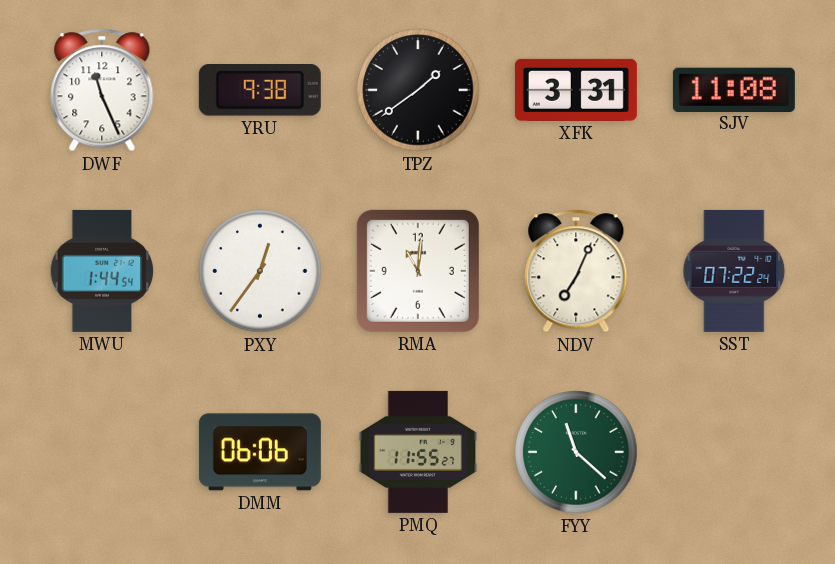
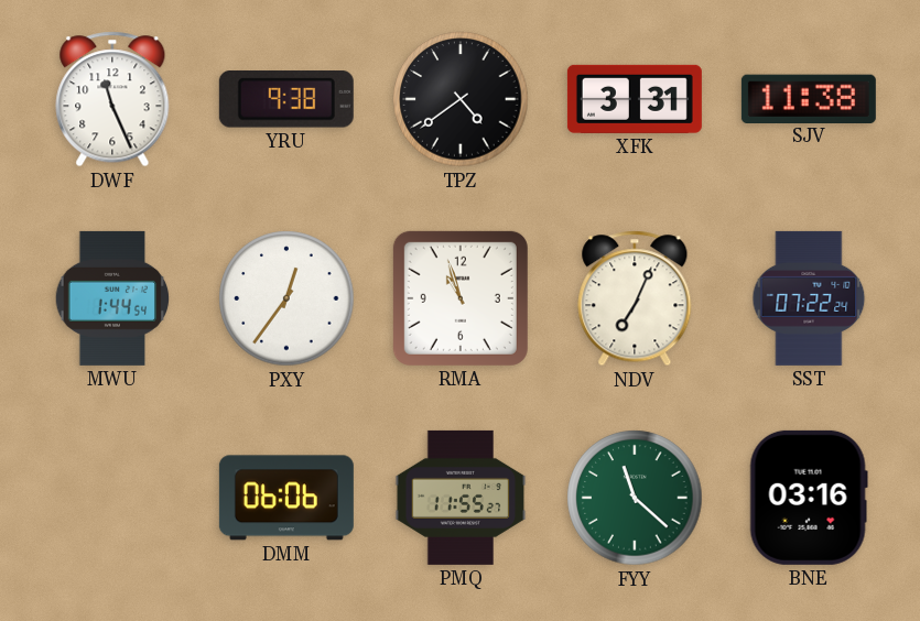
TPZ: 1:39 -> 4:39 (461, 99)
SJV: 11:08 -> 11:38 (809, 98)
RMA: 11:01 -> 10:57 (461, 298)
BNE: none -> 03:16 (809, 498)
